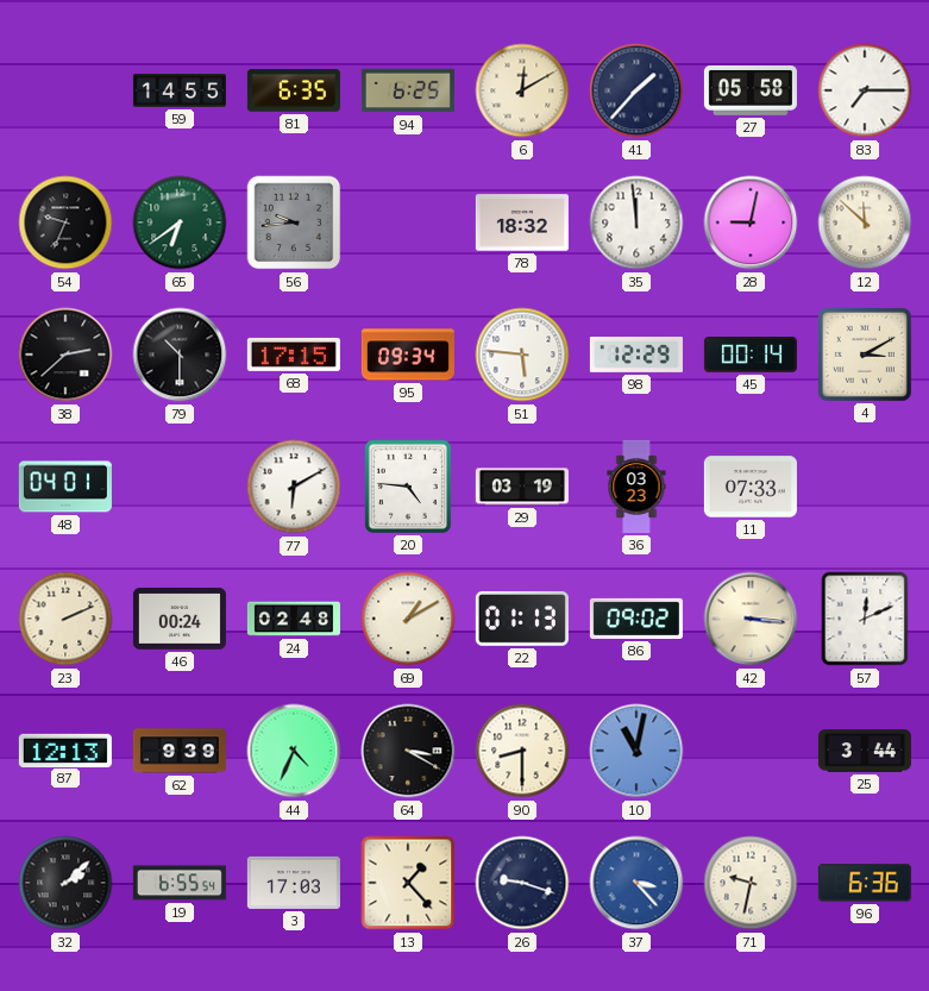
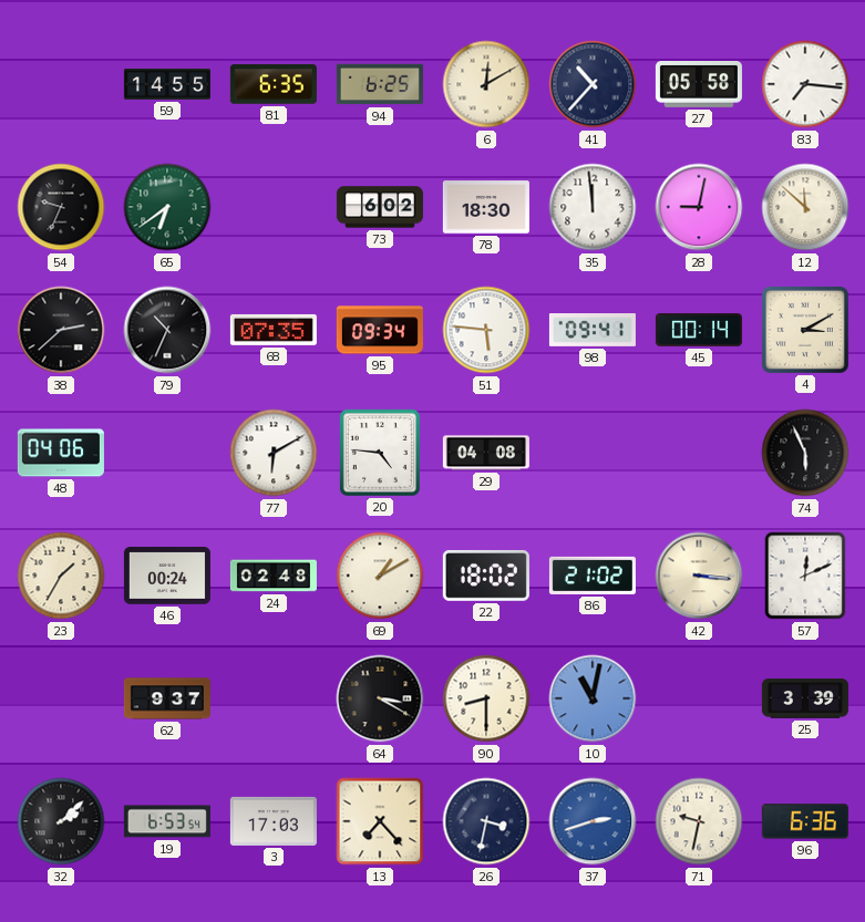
41: 1:37 -> 10:37 (593, 84)
83: 7:15 -> 7:16 (805, 84)
56: 9:44 -> none (294, 222)
73: none -> 6:02 (380, 207)
78: 18:32 -> 18:30 (486, 207)
79: 10:30 -> 10:34 (167, 330)
68: 17:15 -> 07:35 (274, 330)
98: 12:29 -> 09:41 (593, 331)
48: 04:01 -> 04:06 (61, 453)
29: 03:19 -> 04:08 (486, 453)
36: 03:23 -> none (636, 487)
11: 07:33 -> none (751, 487)
74: none -> 5:56 (805, 453)
23: 2:11 -> 1:35 (61, 576)
22: 01:13 -> 18:02 (486, 576)
86: 09:02 -> 21:02 (593, 576)
87: 12:13 -> none (65, 749)
62: 9:39 -> 9:37 (167, 698)
44: 4:34 -> none (294, 751)
25: 3:44 -> 3:39 (805, 698)
19: 6:55 -> 6:53 (167, 821)
13: 1:23 -> 7:23 (380, 821)
26: 9:18 -> 3:32 (486, 821)
37: 3:23 -> 2:42 (593, 821)
